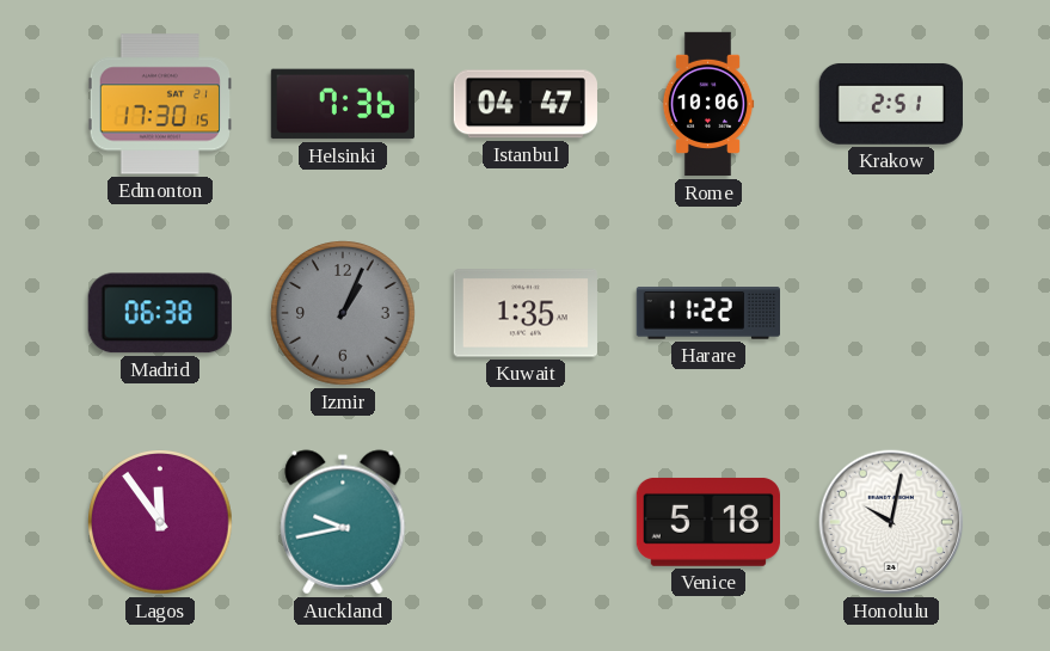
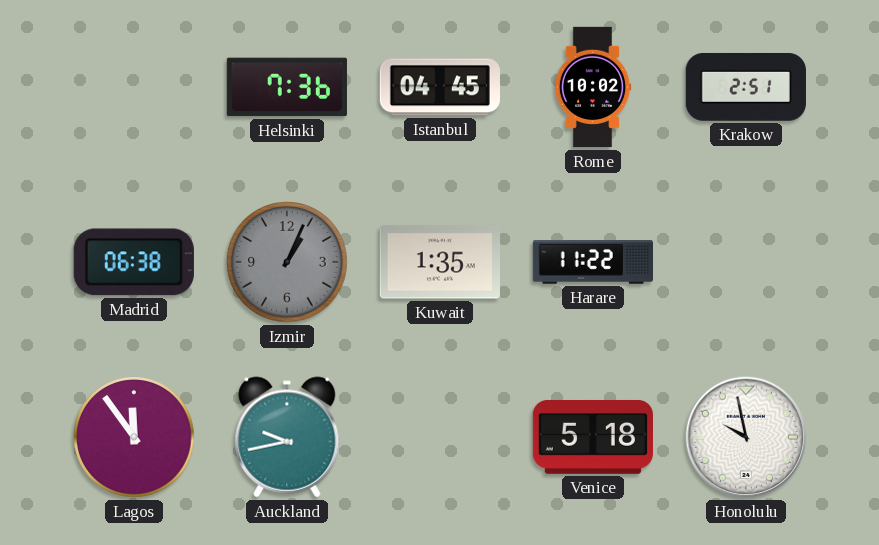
Edmonton: 17:30 -> none (159, 104)
Istanbul: 04:47 -> 04:45 (440, 87)
Rome: 10:06 -> 10:02 (593, 87)
Honolulu: 10:02 -> 9:58 (746, 437)
